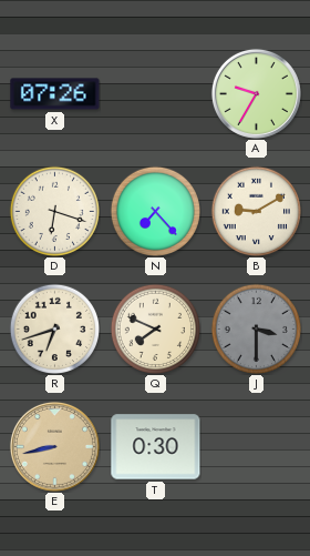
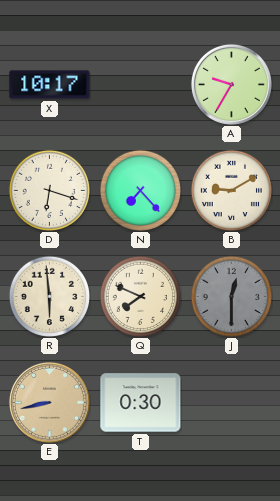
X: 07:26 -> 10:17 (50, 85)
R: 6:42 -> 5:59 (49, 296)
J: 3:30 -> 12:30 (231, 296)
